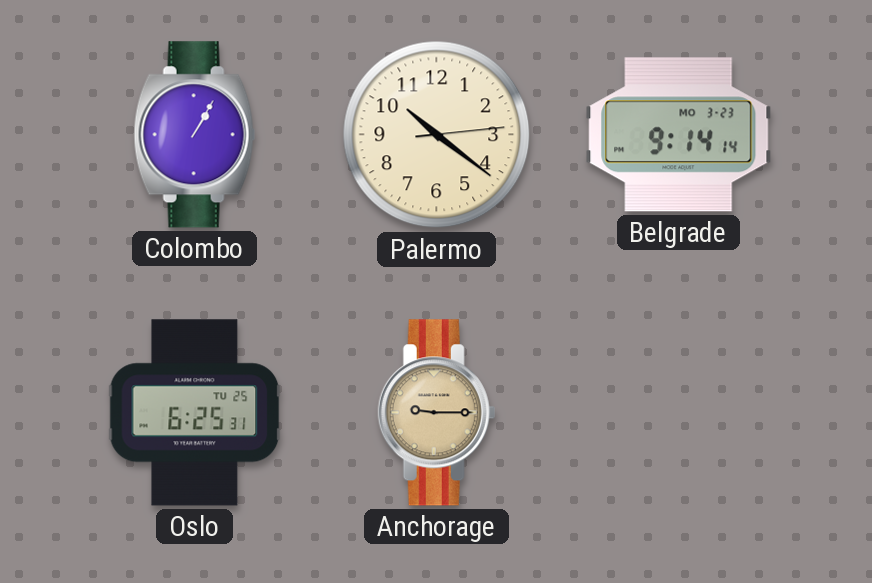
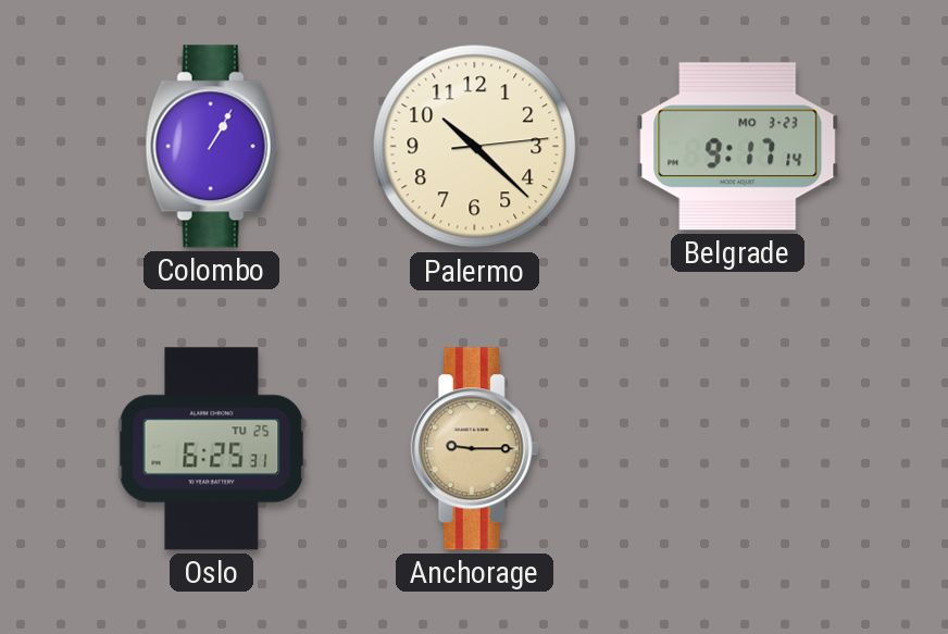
Palermo: 10:21 -> 10:22 (475, 147)
Belgrade: 9:14 -> 9:17 (738, 147)
